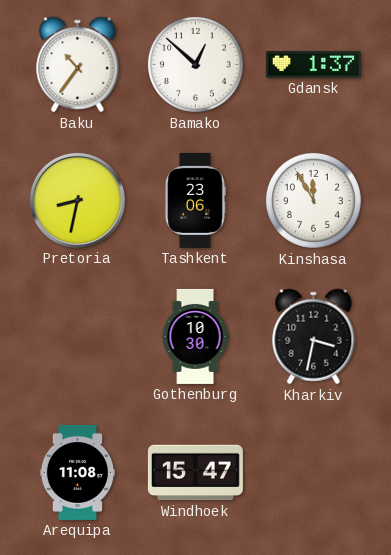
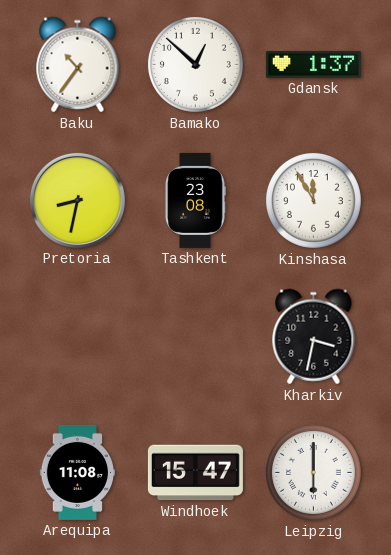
Tashkent: 23:06 -> 23:08 (195, 200)
Gothenburg: 10:30 -> none (195, 336)
Leipzig: none -> 6:00 (313, 472)
